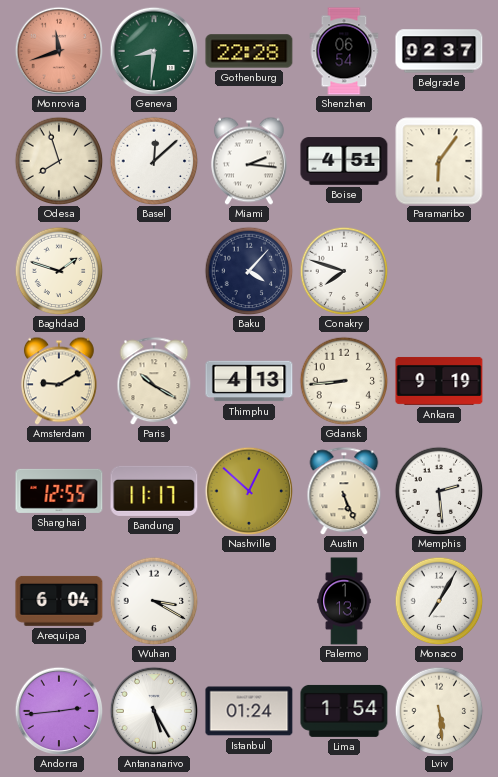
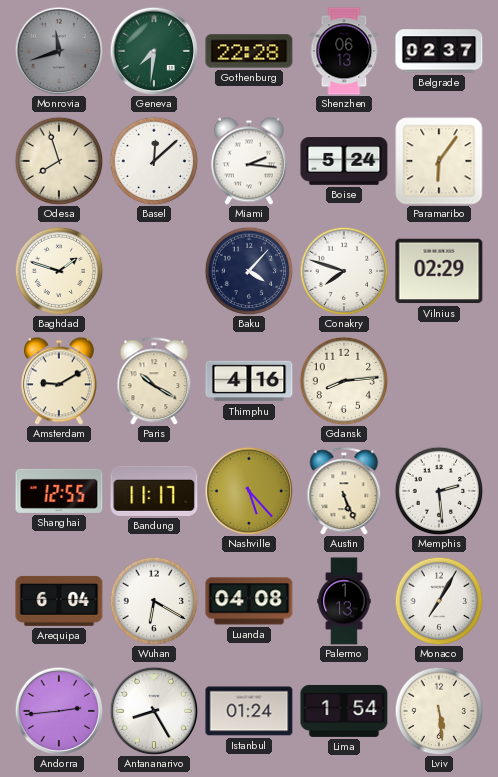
Monrovia dial: salmon -> grey (59, 51)
Geneva: 8:31 -> 7:31 (154, 51)
Shenzhen: 06:54 -> 06:13 (344, 51)
Boise: 4:51 -> 5:24 (344, 161)
Vilnius: none -> 02:29 (439, 271)
Thimphu: 4:13 -> 4:16 (249, 381)
Gdansk: 8:44 -> 8:14 (344, 381)
Ankara: 9:19 -> none (439, 381)
Nashville: 12:52 -> 5:23 (249, 491)
Wuhan: 3:20 -> 6:20 (154, 601)
Luanda: none -> 04:08 (249, 601)
Antananarivo: 5:25 -> 8:25 (154, 711)
